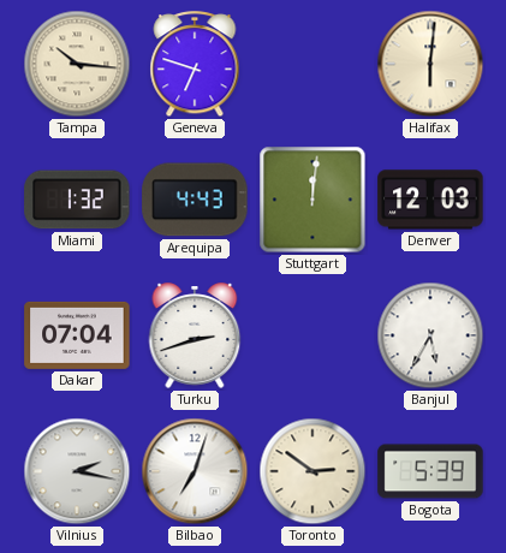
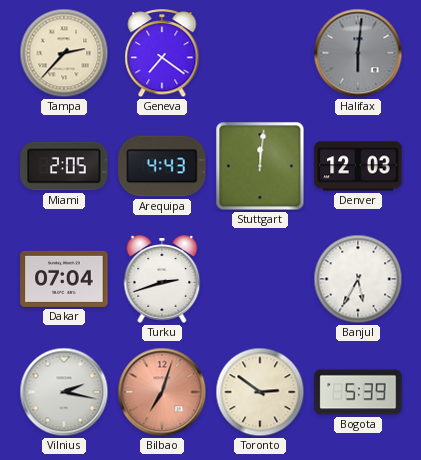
Tampa: 10:16 -> 2:37 (64, 53)
Geneva: 6:48 -> 7:21 (162, 54)
Halifax dial: cream -> grey (358, 53)
Miami: 1:32 -> 2:05 (64, 166)
Bilbao dial: white -> salmon (162, 392)
